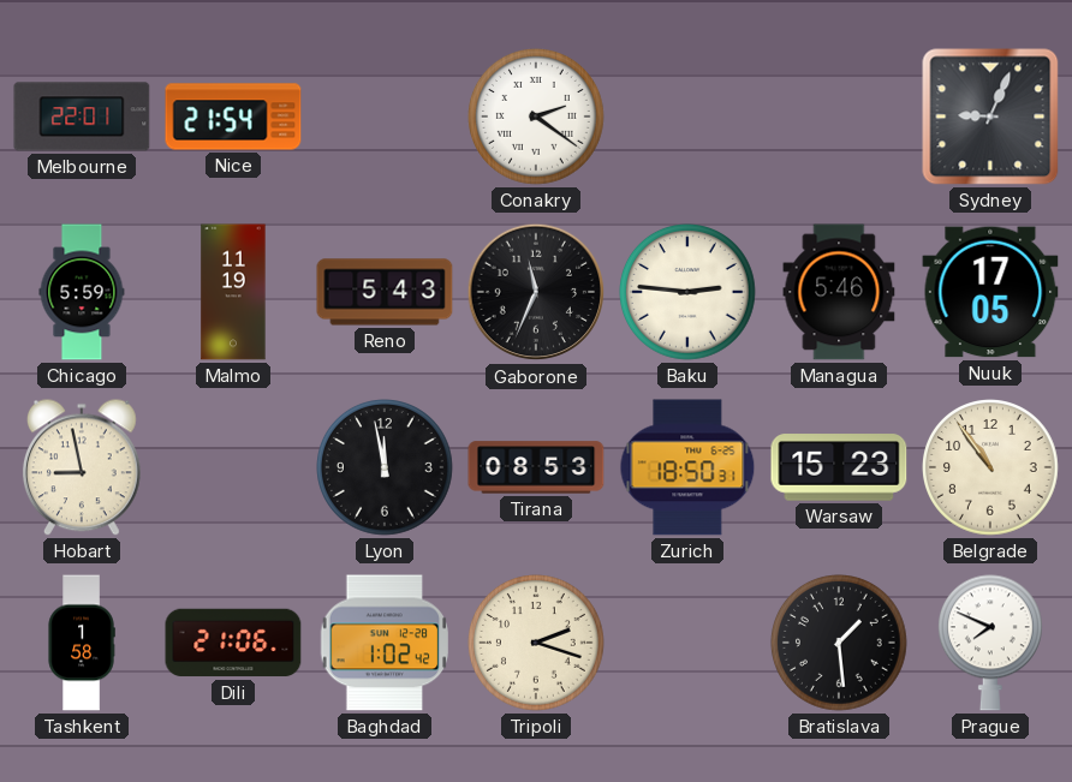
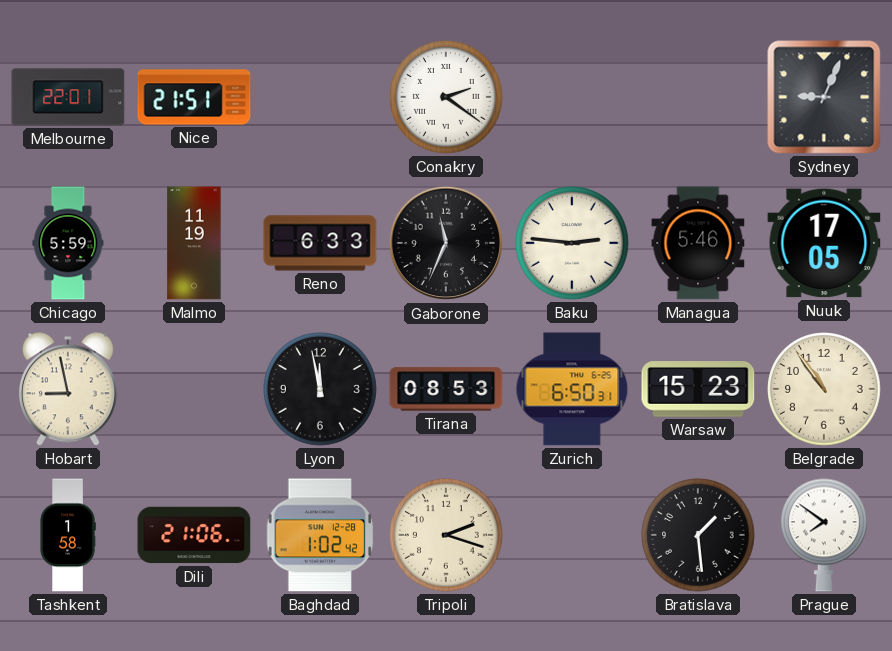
Nice: 21:54 -> 21:51 (194, 97)
Reno: 5:43 -> 6:33 (320, 243)
Zurich: 18:50 -> 6:50 (572, 389)
Prague: 7:49 -> 7:51 (824, 535)
